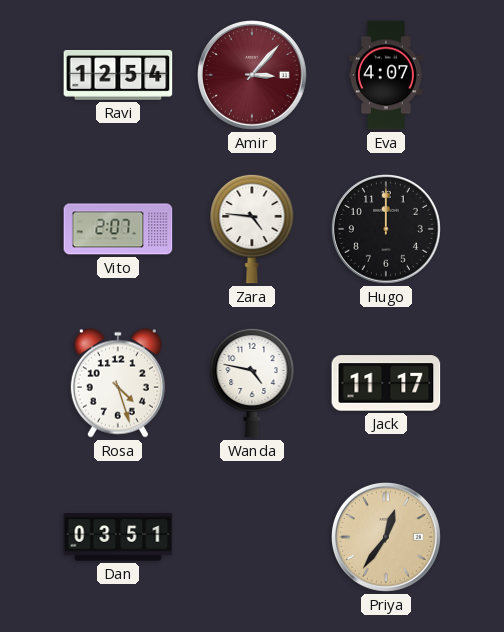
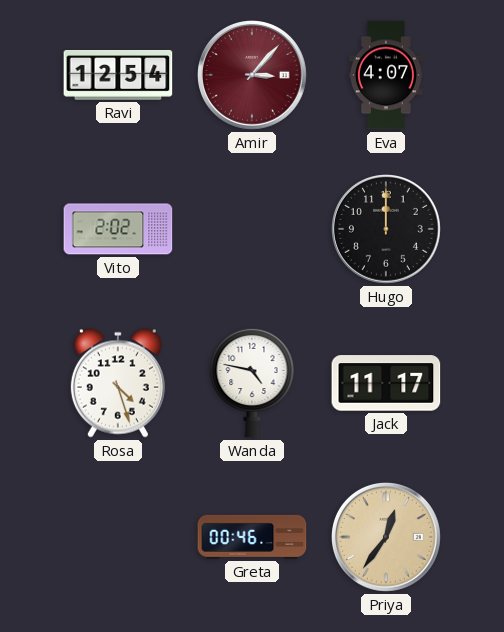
Vito: 2:07 -> 2:02 (118, 229)
Zara: 4:46 -> none (252, 229)
Dan: 03:51 -> none (118, 537)
Greta: none -> 00:46 (252, 537)
